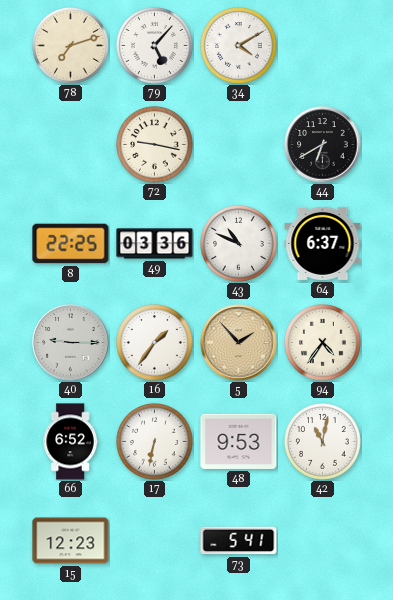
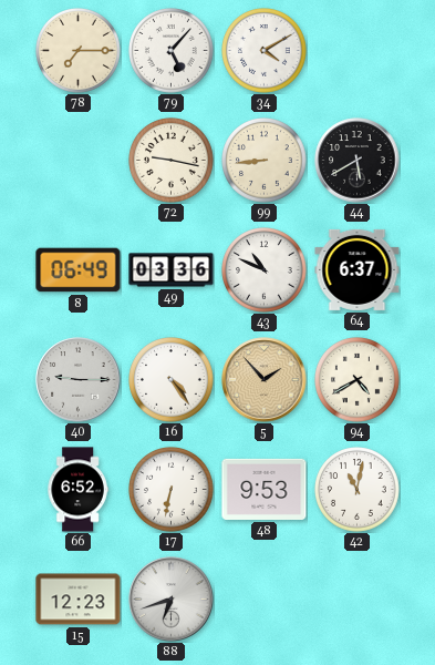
78: 7:12 -> 7:15 (79, 51)
99: none -> 8:44 (265, 161)
44: 6:40 -> 5:40 (358, 161)
8: 22:25 -> 06:49 (79, 270)
16: 1:36 -> 4:24 (172, 380)
94: 4:36 -> 4:40 (358, 380)
88: none -> 6:42 (172, 600)
73: 5:41 -> none (239, 541)
